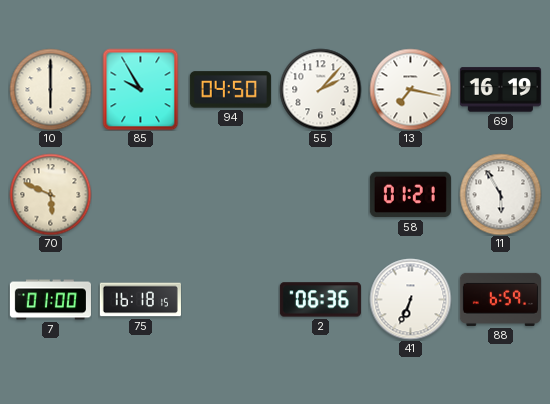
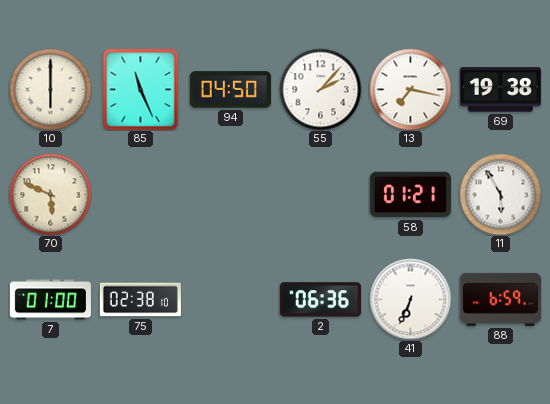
85: 9:55 -> 11:26 (141, 89)
69: 16:19 -> 19:38 (500, 90)
75: 16:18 -> 02:38 (140, 300)
